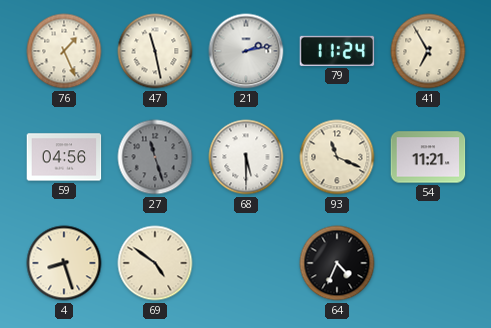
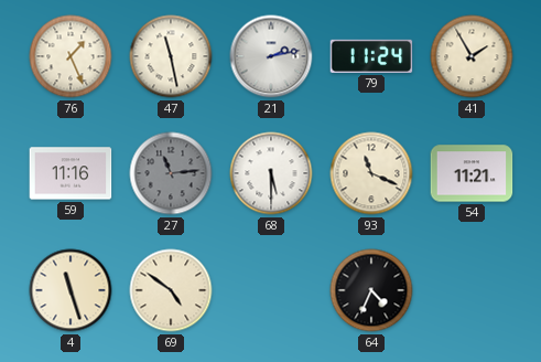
41: 6:55 -> 1:55 (472, 56)
59: 04:56 -> 11:16 (71, 173)
27: 11:27 -> 11:14 (171, 173)
4: 8:27 -> 11:27 (71, 290)
